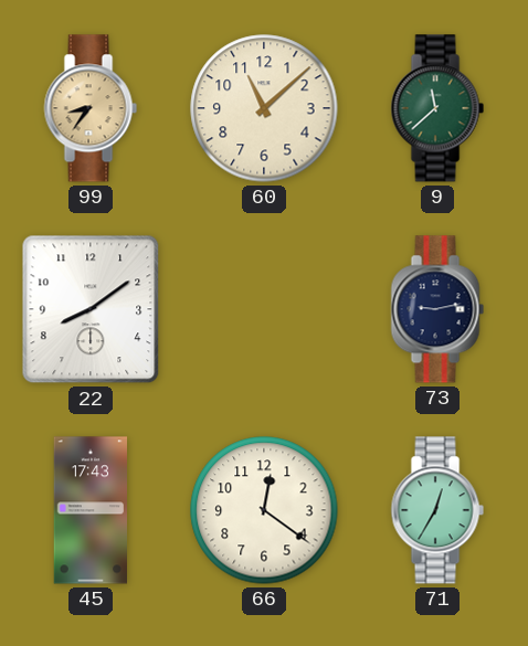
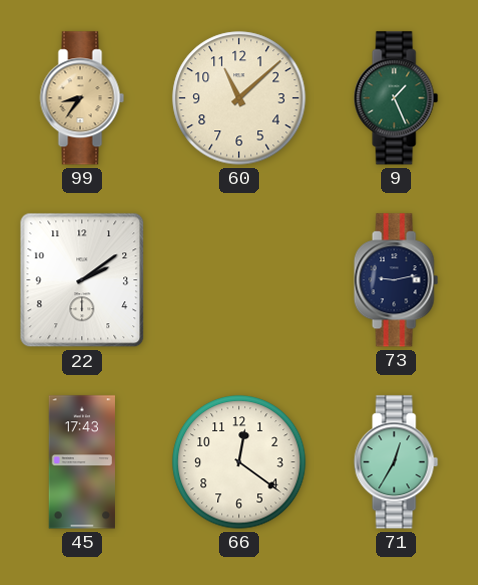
9: 11:38 -> 1:26 (396, 98)
22: 8:09 -> 2:09 (82, 280)
